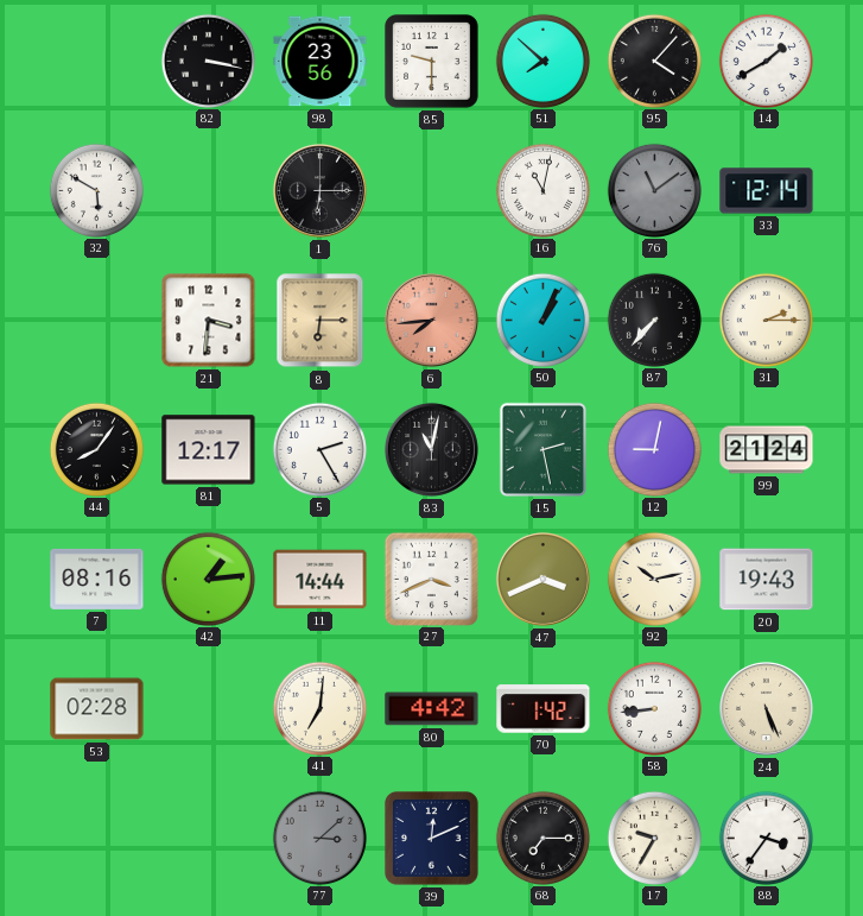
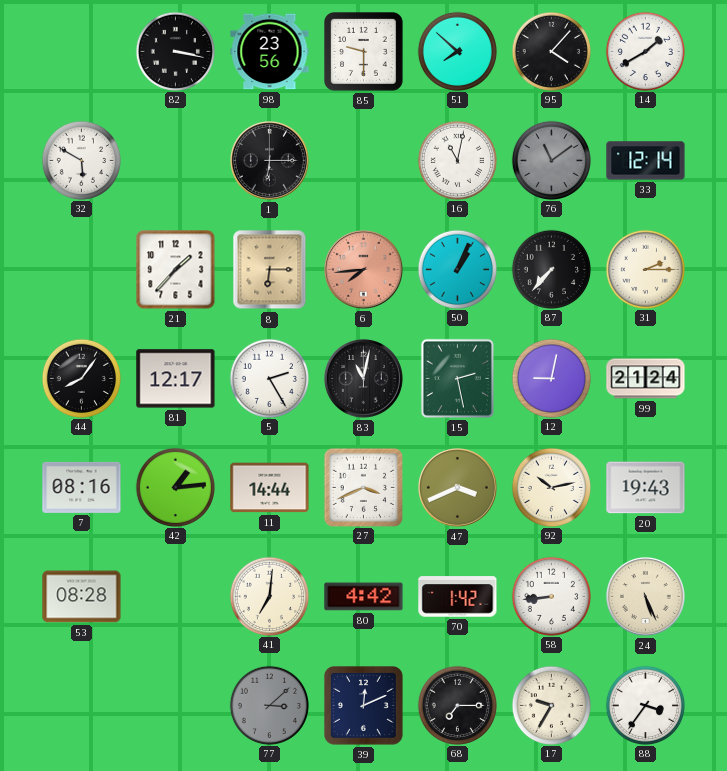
21: 3:31 -> 1:37 (176, 270)
53: 02:28 -> 08:28 (82, 597)
